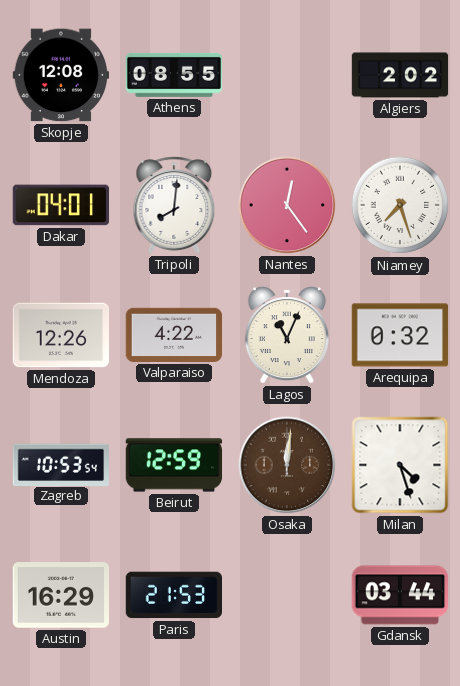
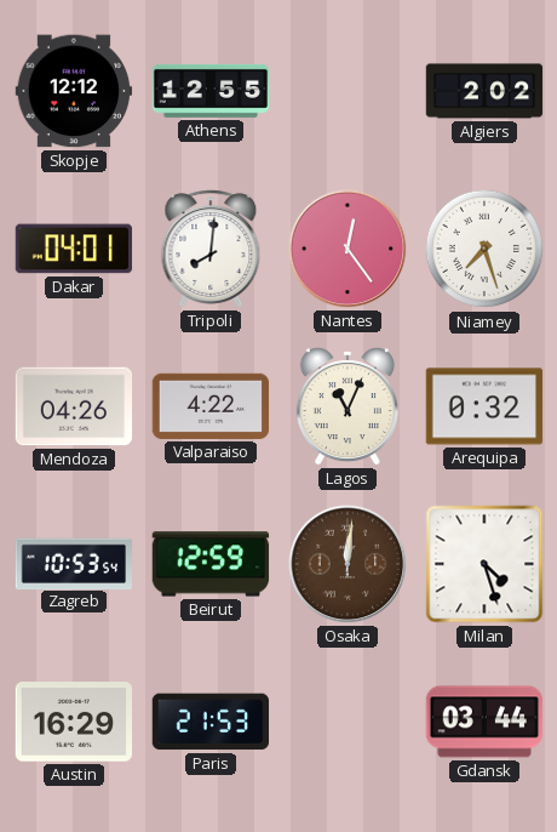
Skopje: 12:08 -> 12:12 (74, 91)
Athens: 08:55 -> 12:55 (211, 91)
Mendoza: 12:26 -> 04:26 (74, 406)
